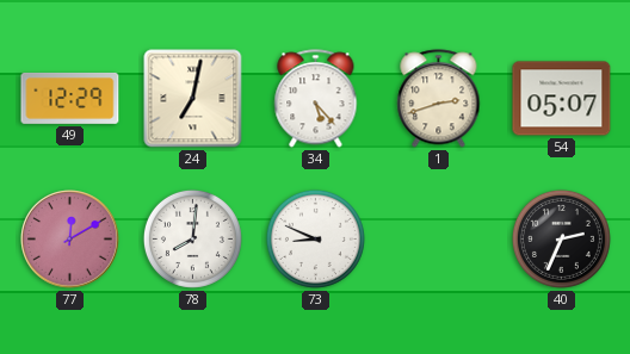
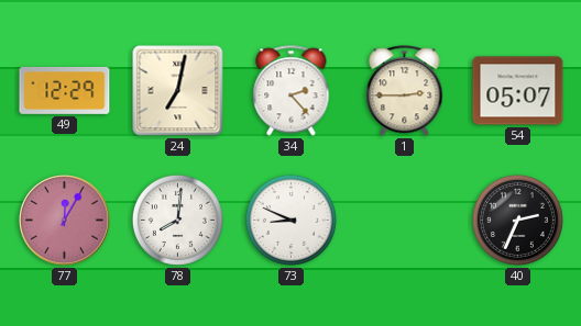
34: 5:23 -> 2:23 (292, 91)
1: 2:42 -> 2:45 (405, 91)
77: 12:10 -> 12:05 (65, 221)
